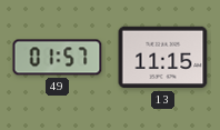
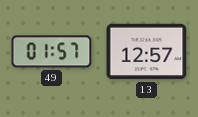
13: 11:15 -> 12:57 (147, 52)
